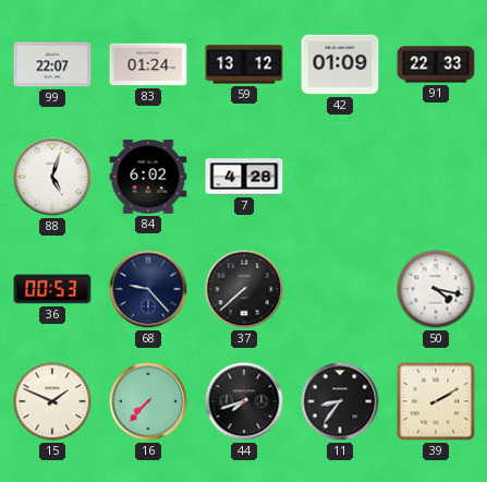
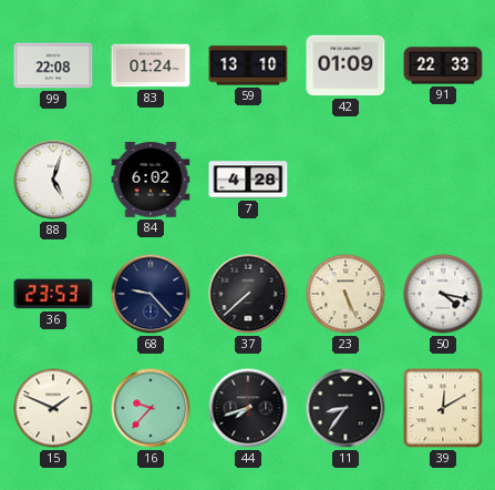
99: 22:07 -> 22:08 (53, 65)
59: 13:12 -> 13:10 (248, 65)
36: 00:53 -> 23:53 (53, 294)
23: none -> 5:26 (346, 294)
16: 7:37 -> 9:37 (151, 408)
39: 2:10 -> 12:10 (443, 408)
